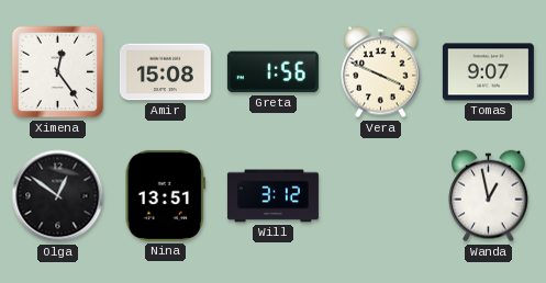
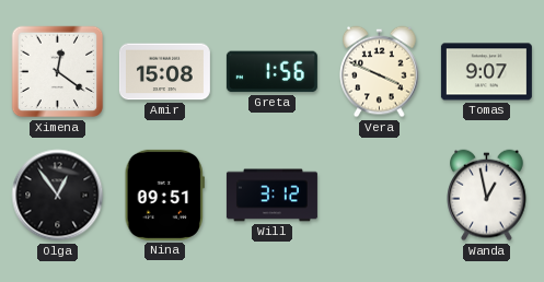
Ximena: 12:24 -> 12:21 (58, 72)
Olga: 12:51 -> 12:54 (58, 196)
Nina: 13:51 -> 09:51 (164, 195)
